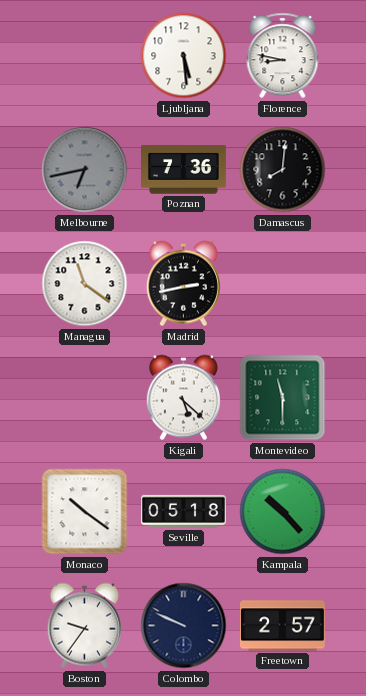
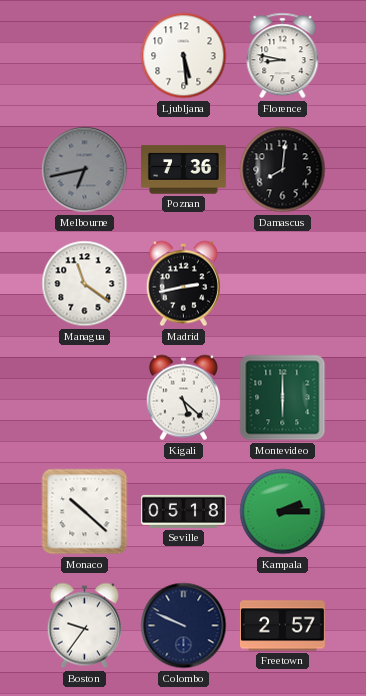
Montevideo: 11:30 -> 6:00 (283, 398)
Monaco: 10:21 -> 10:22 (85, 512)
Kampala: 10:23 -> 2:15 (283, 512)
